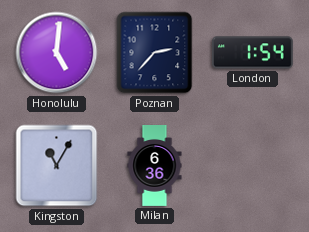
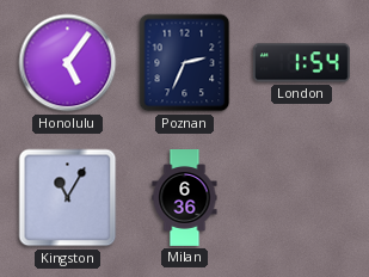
Honolulu: 5:01 -> 5:06 (68, 63)
Poznan: 2:37 -> 2:34 (185, 63)
